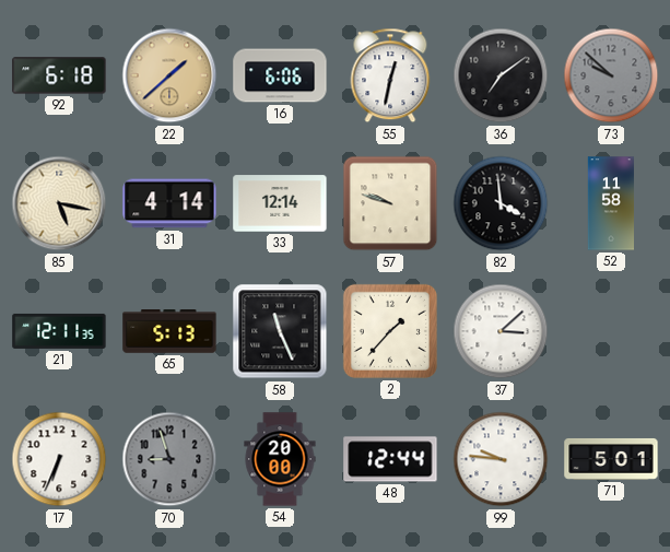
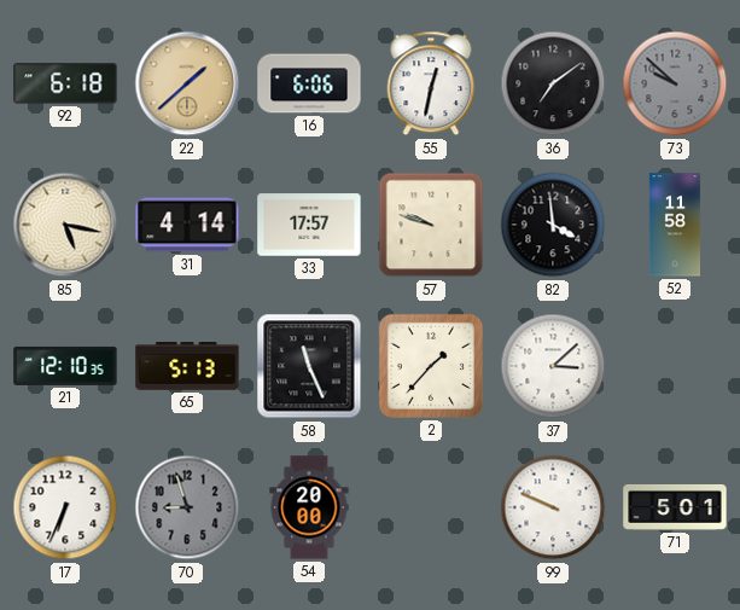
33: 12:14 -> 17:57 (309, 225)
21: 12:11 -> 12:10 (65, 366)
48: 12:44 -> none (390, 459)
99: 9:46 -> 9:49 (553, 507)
